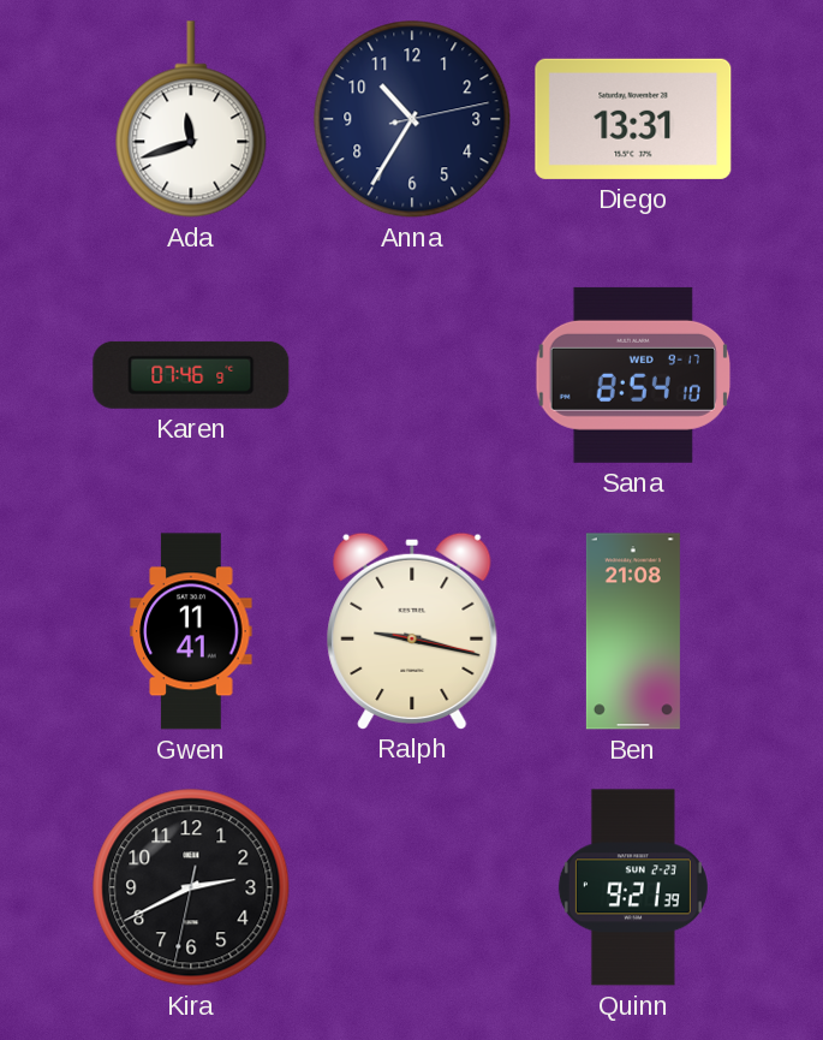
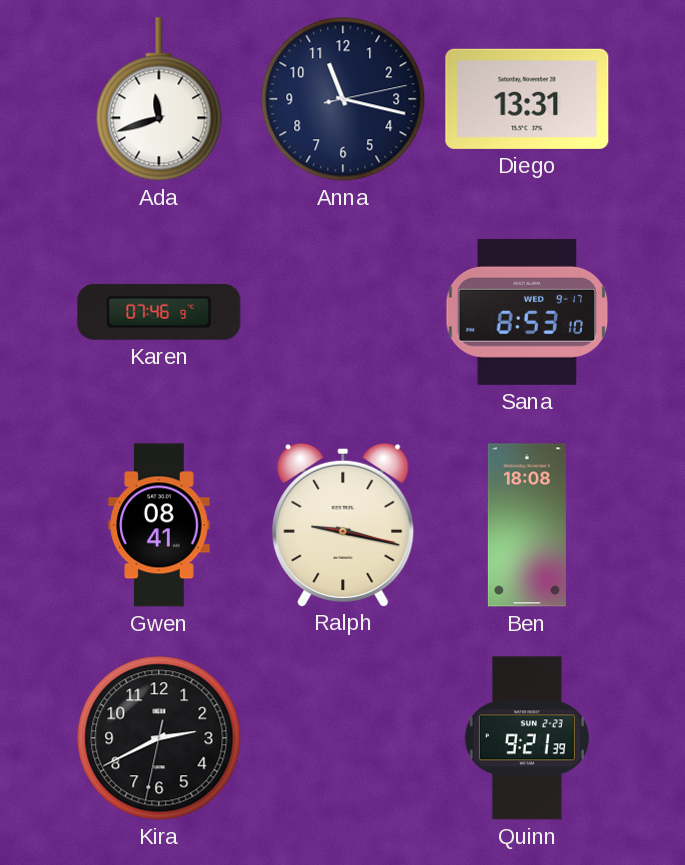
Anna: 10:35 -> 11:17 (343, 99)
Sana: 8:54 -> 8:53 (527, 312)
Gwen: 11:41 -> 08:41 (159, 525)
Ben: 21:08 -> 18:08 (527, 525)
